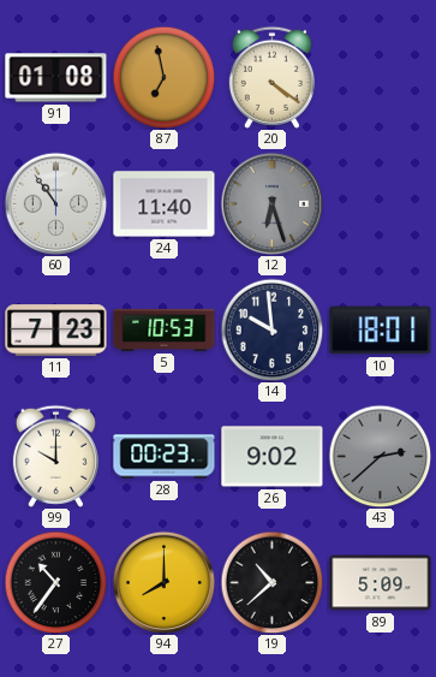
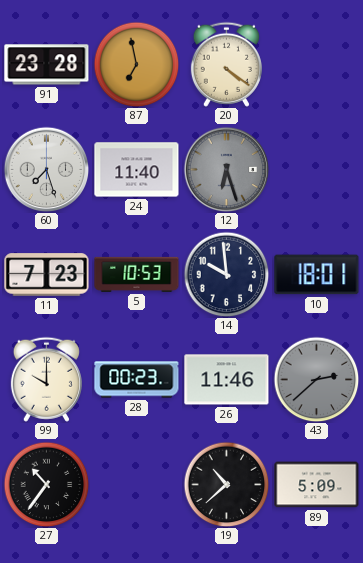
91: 01:08 -> 23:28 (47, 65)
60: 10:54 -> 7:27 (46, 169)
26: 9:02 -> 11:46 (227, 380)
94: 8:00 -> none (163, 582)
